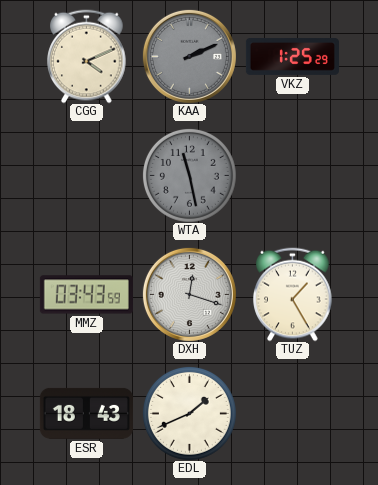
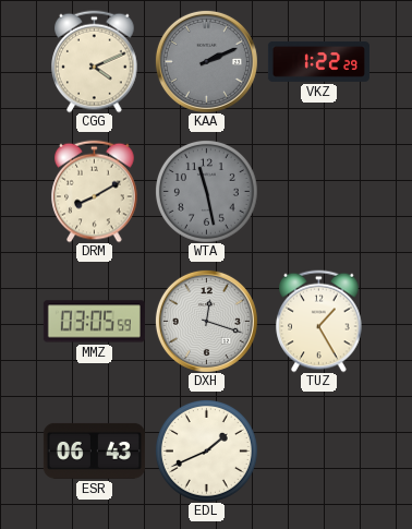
VKZ: 1:25 -> 1:22 (318, 61)
DRM: none -> 8:10 (95, 191)
MMZ: 03:43 -> 03:05 (94, 322)
ESR: 18:43 -> 06:43 (94, 450)
